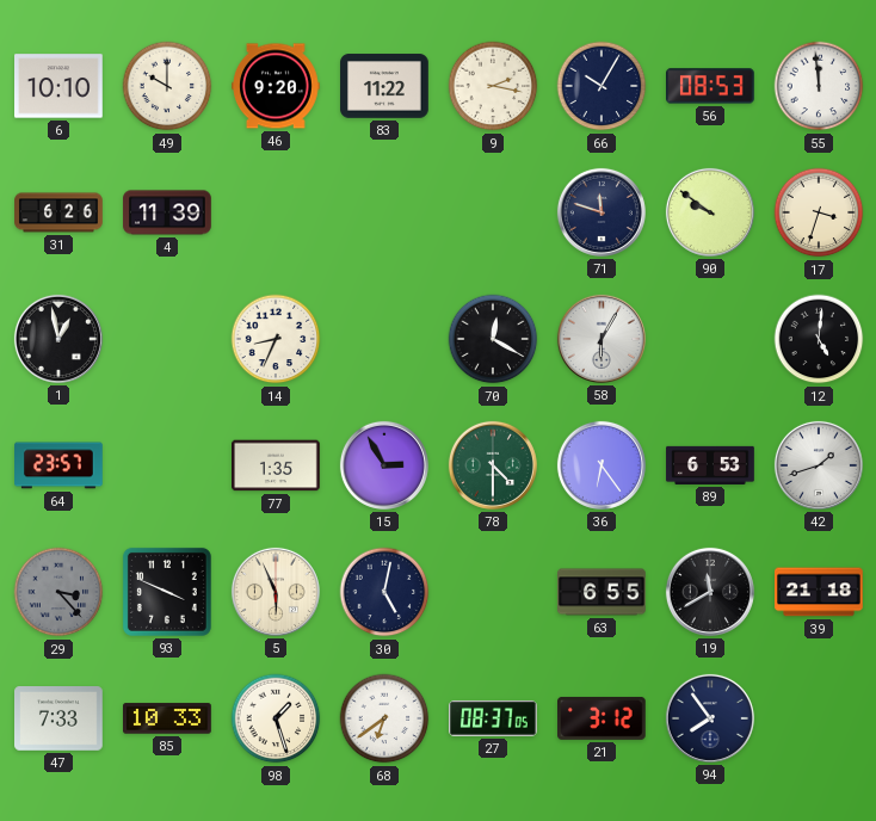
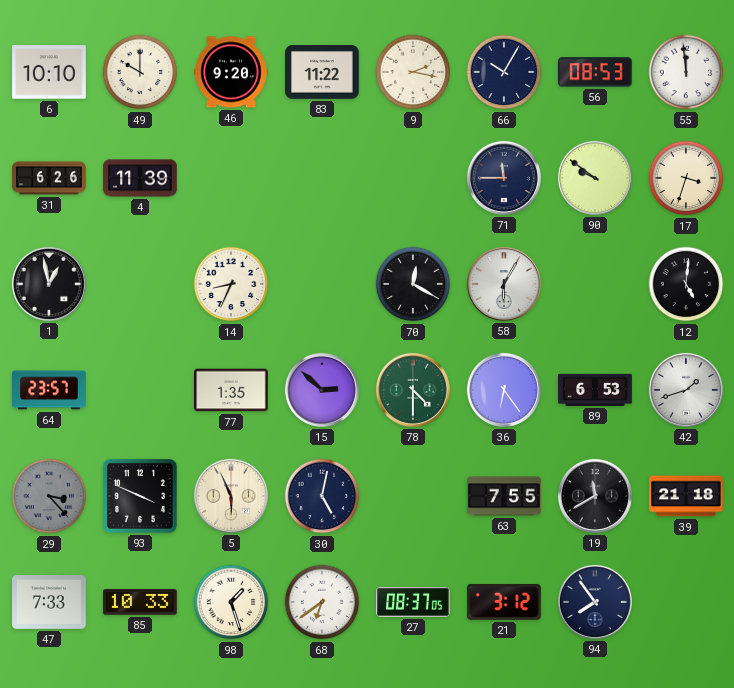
71: 11:48 -> 11:45 (504, 178)
15: 2:55 -> 2:52 (322, 390)
63: 6:55 -> 7:55 (504, 496)
